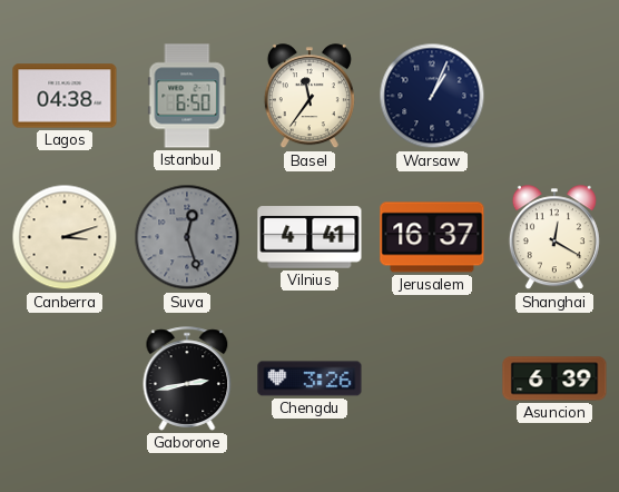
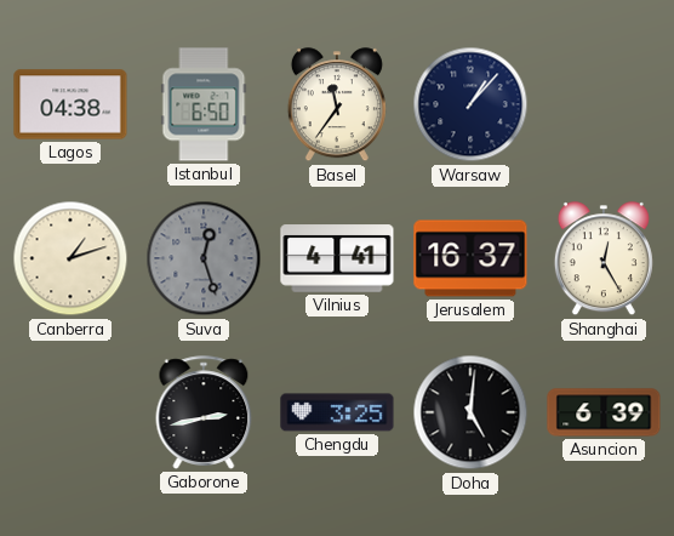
Warsaw: 1:04 -> 1:07 (470, 104)
Canberra: 3:12 -> 1:12 (70, 258)
Shanghai: 12:20 -> 12:25 (604, 260)
Chengdu: 3:26 -> 3:25 (337, 412)
Doha: none -> 5:01 (470, 412)
